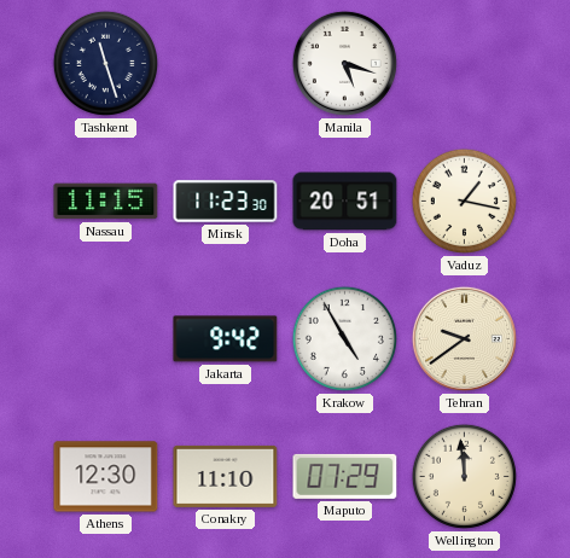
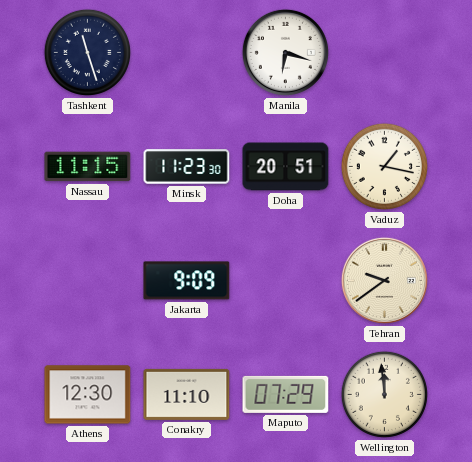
Manila: 5:18 -> 6:18 (285, 52)
Jakarta: 9:42 -> 9:09 (187, 281)
Krakow: 4:55 -> none (344, 338)
